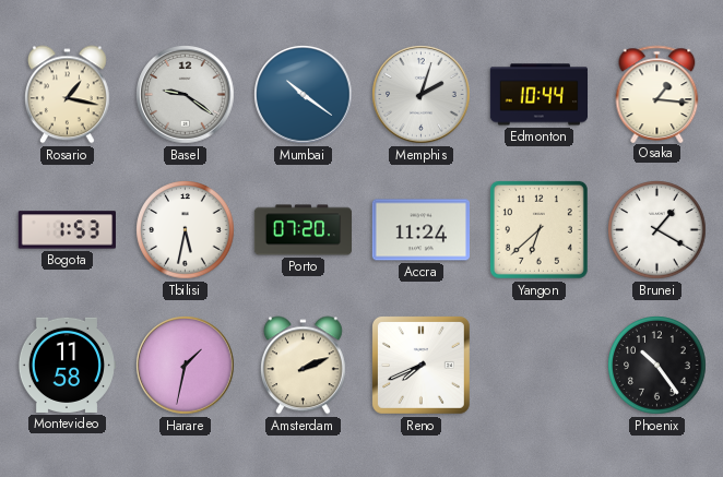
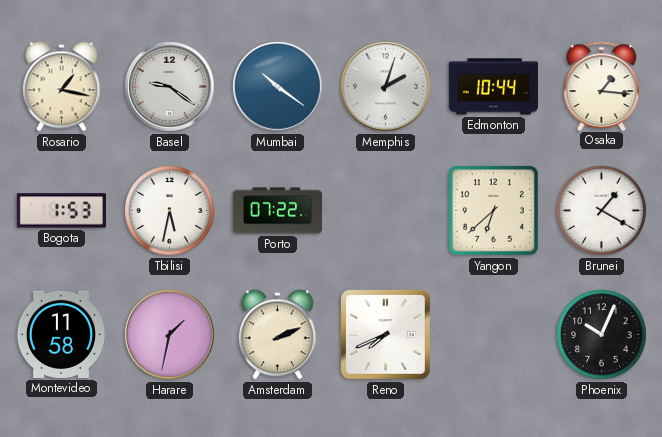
Porto: 07:20 -> 07:22 (278, 211)
Accra: 11:24 -> none (420, 230)
Phoenix: 10:24 -> 10:04 (602, 335)
